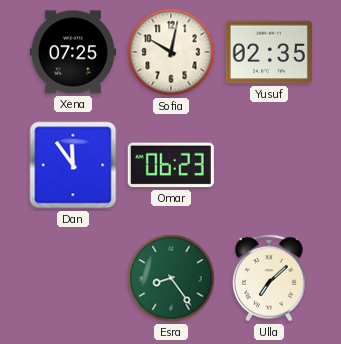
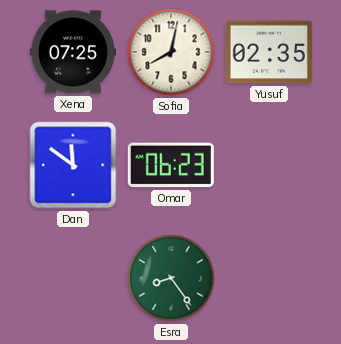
Sofia: 10:02 -> 8:02 (171, 52)
Dan: 11:54 -> 11:51 (73, 165)
Ulla: 7:08 -> none (270, 278)
